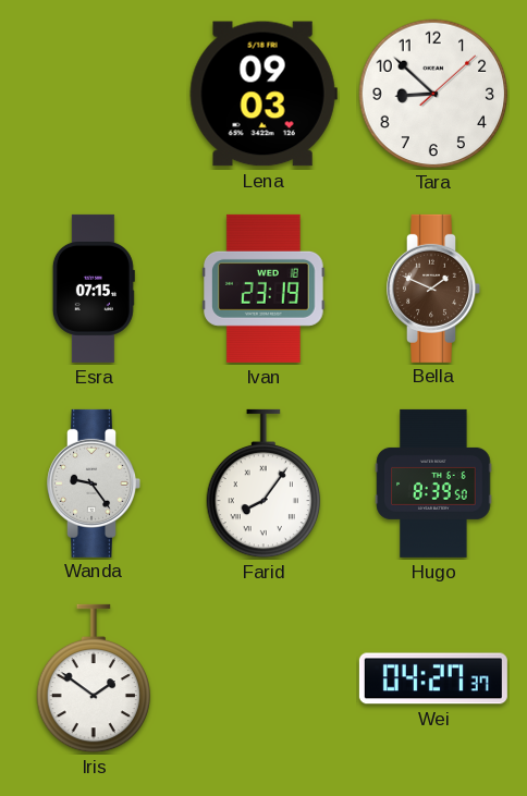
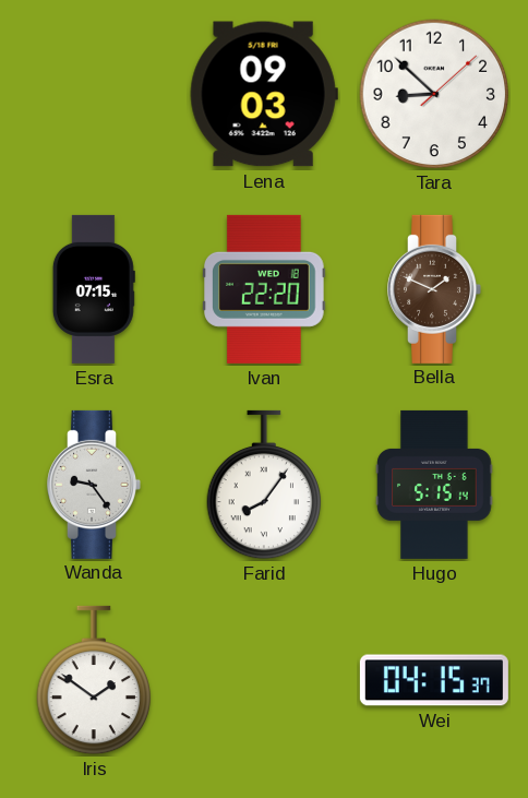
Ivan: 23:19 -> 22:20 (265, 289)
Hugo: 8:39 -> 5:15 (434, 485)
Wei: 04:27 -> 04:15 (434, 680)
